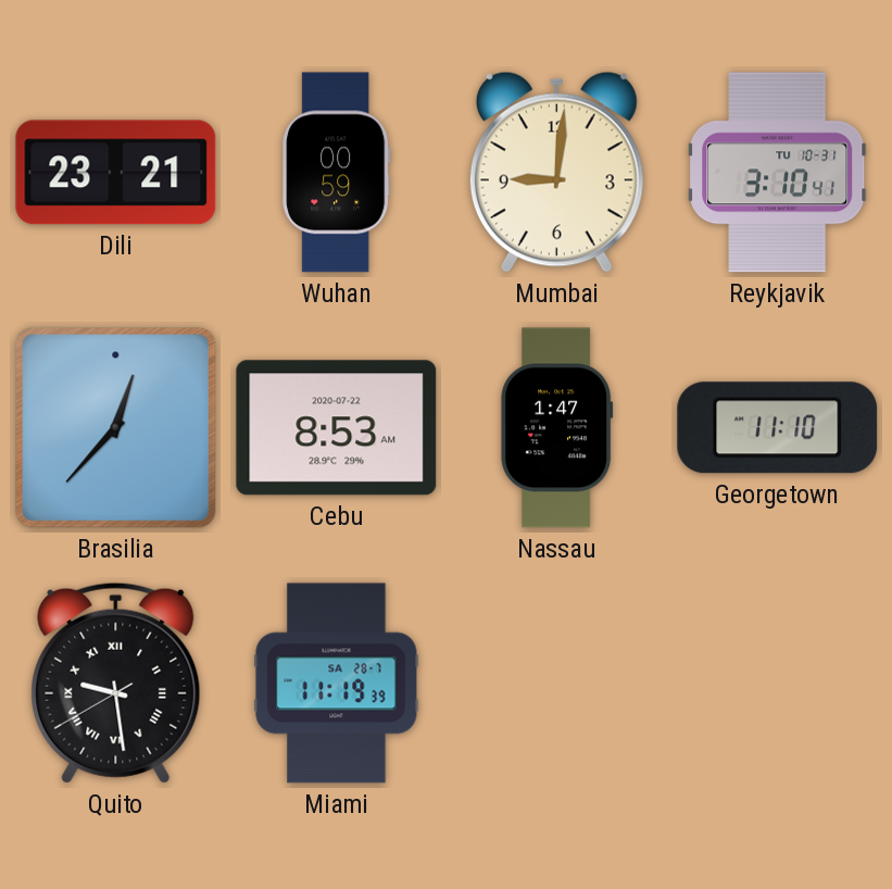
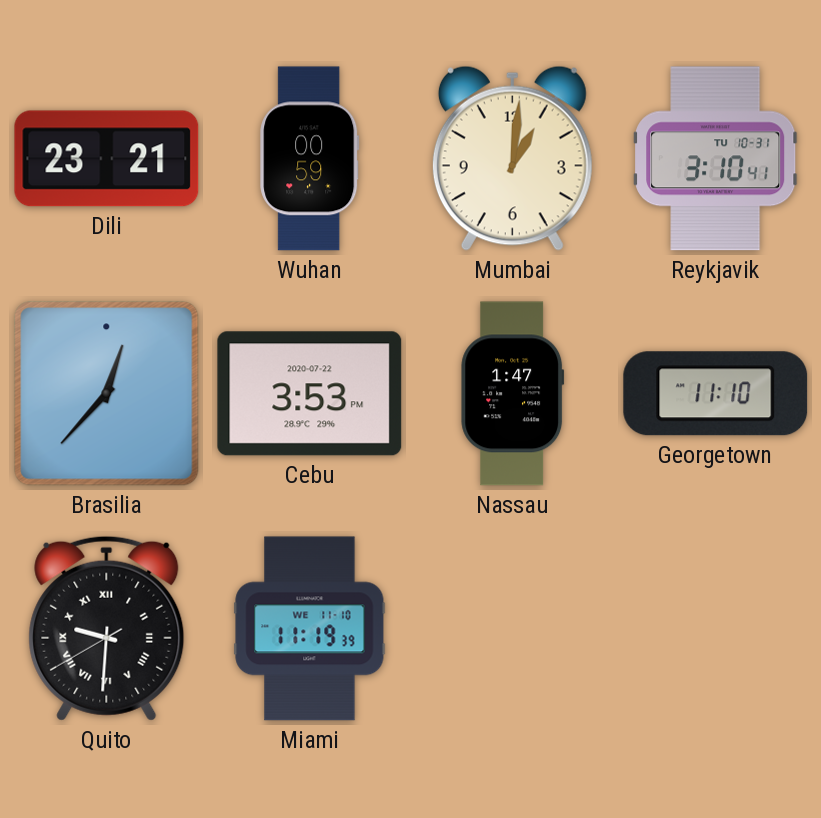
Mumbai: 9:01 -> 1:01 (512, 158)
Cebu: 8:53 -> 3:53 (310, 394)
Quito: 9:28 -> 9:30 (107, 628)
Miami date: SA 28-7 -> WE 11-10 (310, 629)
